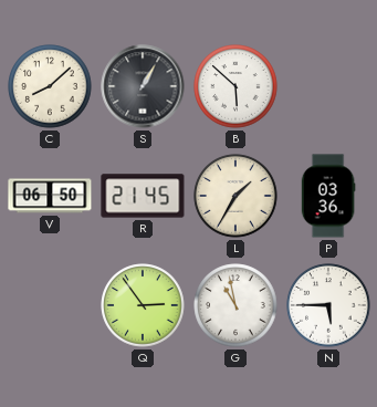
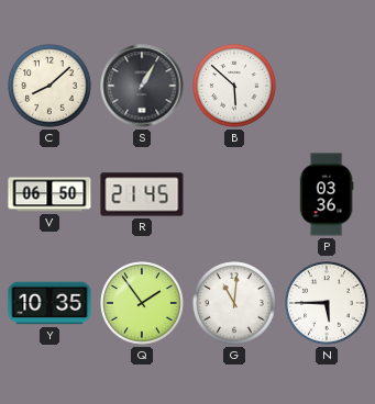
L: 1:35 -> none (235, 196)
Y: none -> 10:35 (49, 303)
Q: 2:54 -> 1:54 (142, 303)
G: 10:58 -> 11:01 (234, 303)
